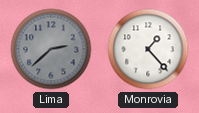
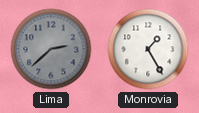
Monrovia: 1:23 -> 1:25 (148, 49)
